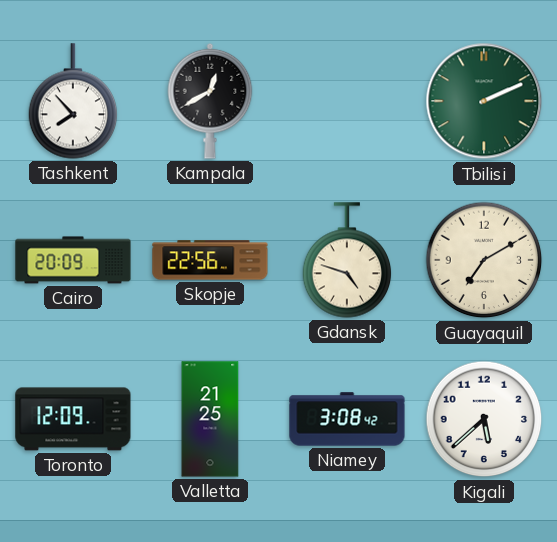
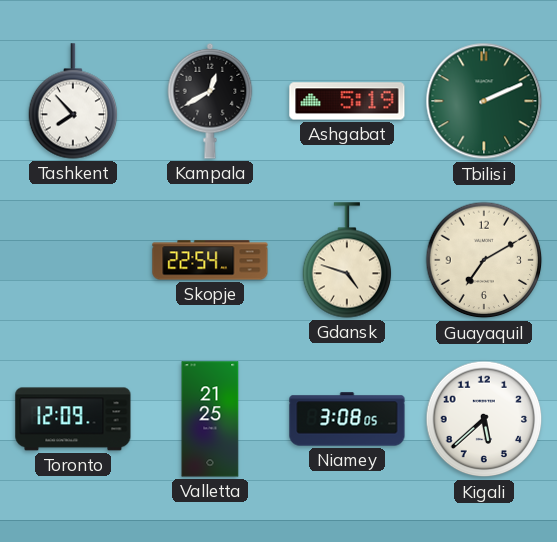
Ashgabat: none -> 5:19 (347, 101)
Cairo: 20:09 -> none (73, 260)
Skopje: 22:56 -> 22:54 (210, 260)
Niamey: 3:08:42 -> 3:08:05 (347, 419)
